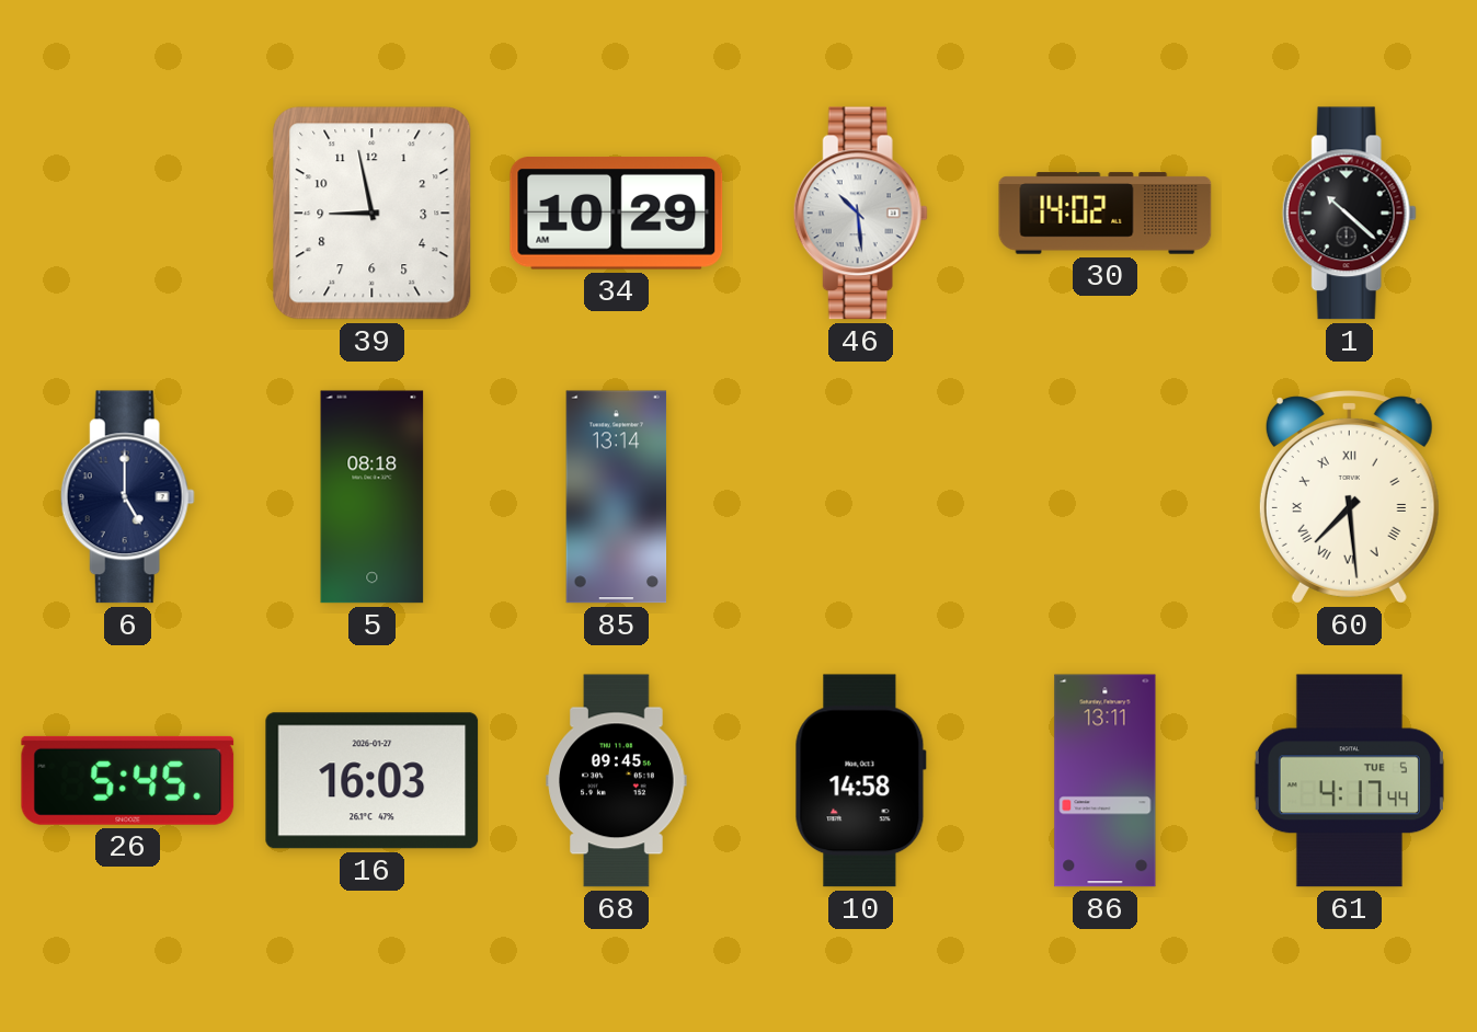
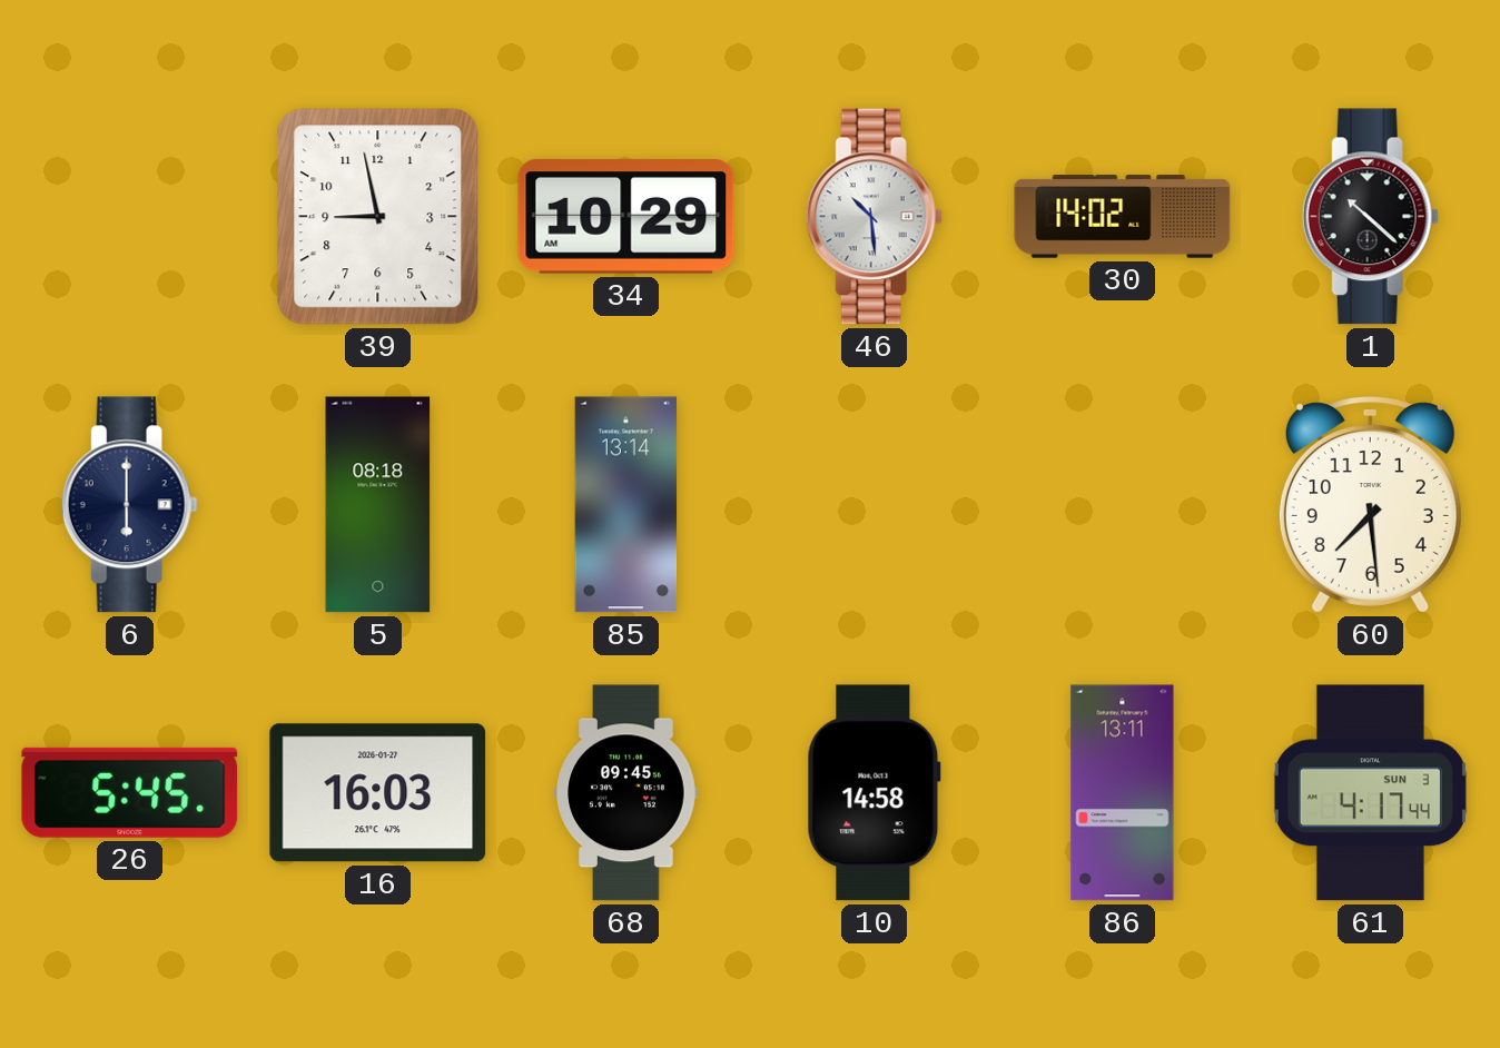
6: 5:00 -> 6:00 (129, 505)
60 numerals: Roman -> Arabic (1370, 505)
61 date: TUE 5 -> SUN 3 (1370, 793)
